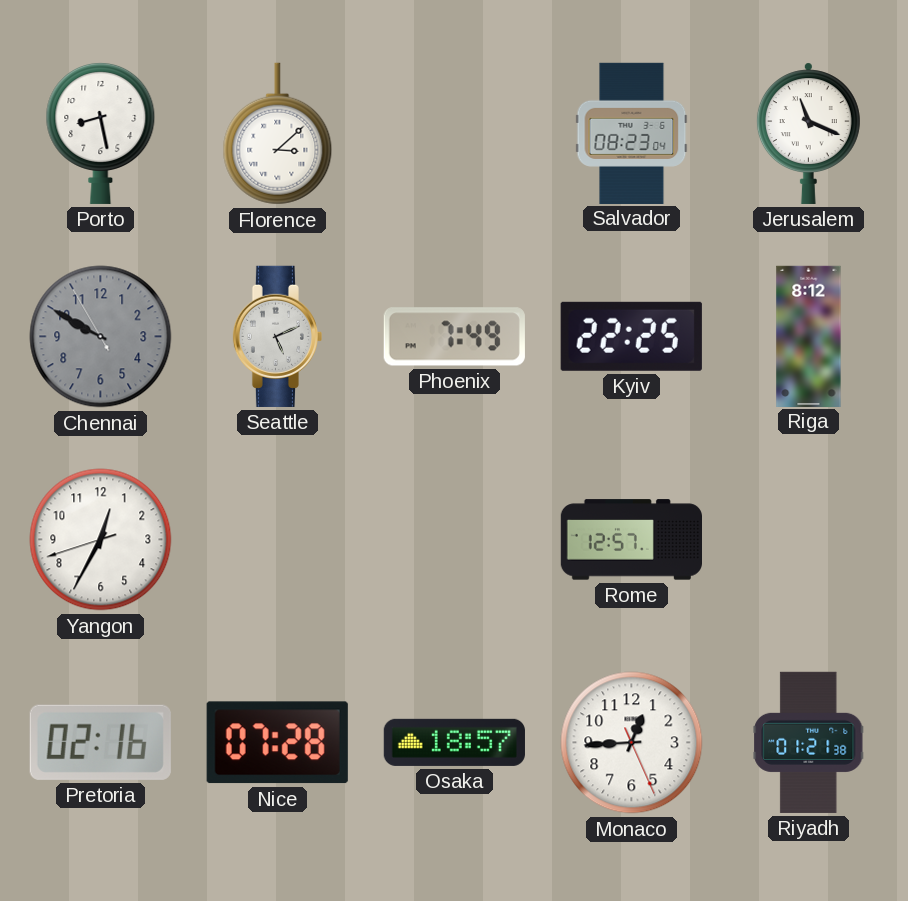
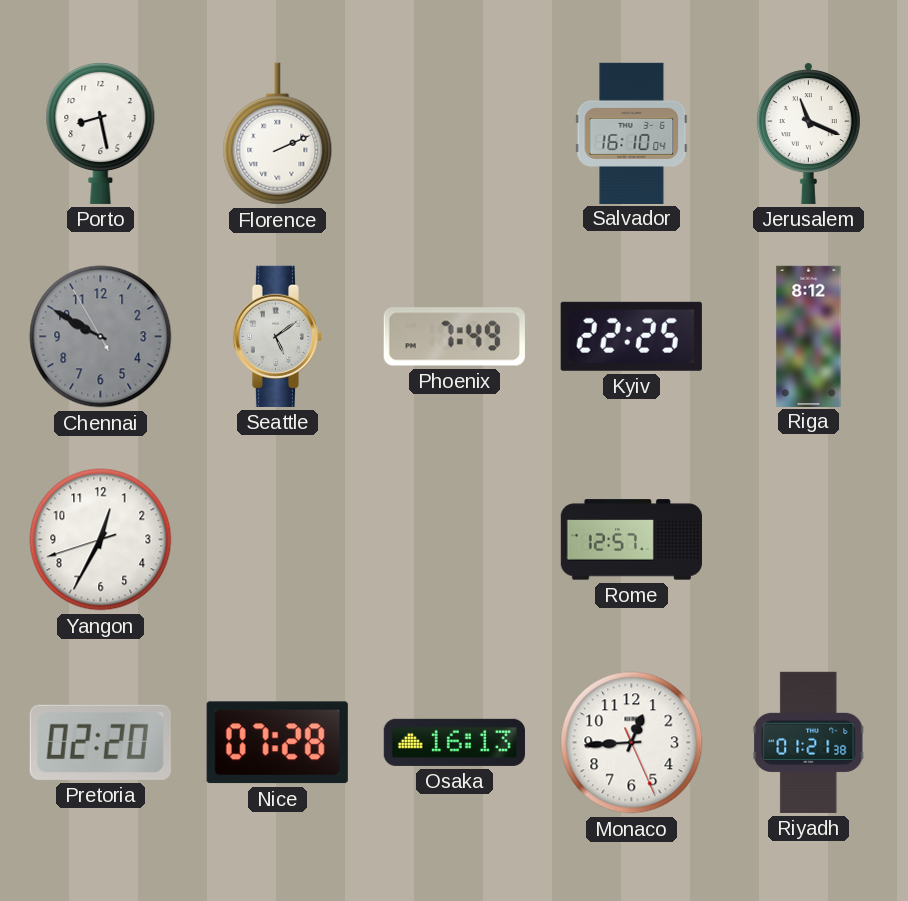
Florence: 3:08 -> 2:11 (278, 134)
Salvador: 08:23 -> 16:10 (632, 133)
Seattle: 5:11 -> 5:09 (277, 336)
Pretoria: 02:16 -> 02:20 (100, 742)
Osaka: 18:57 -> 16:13 (454, 742)
